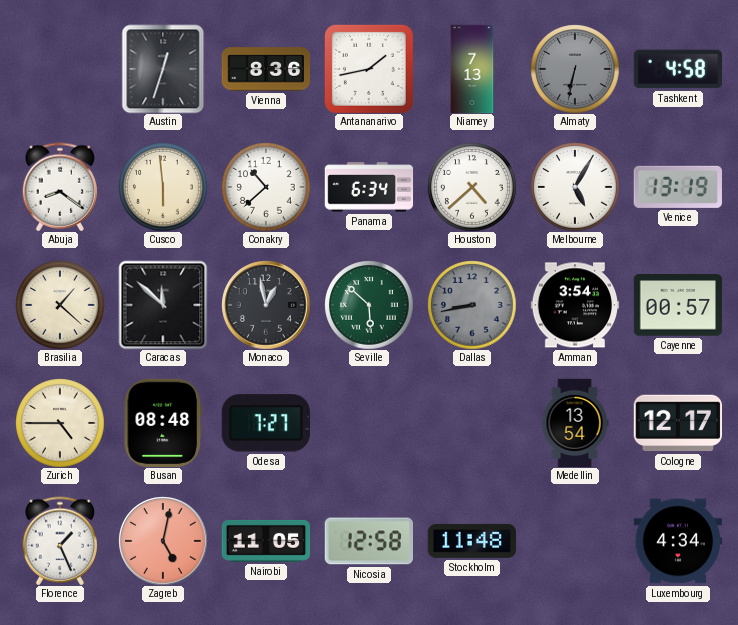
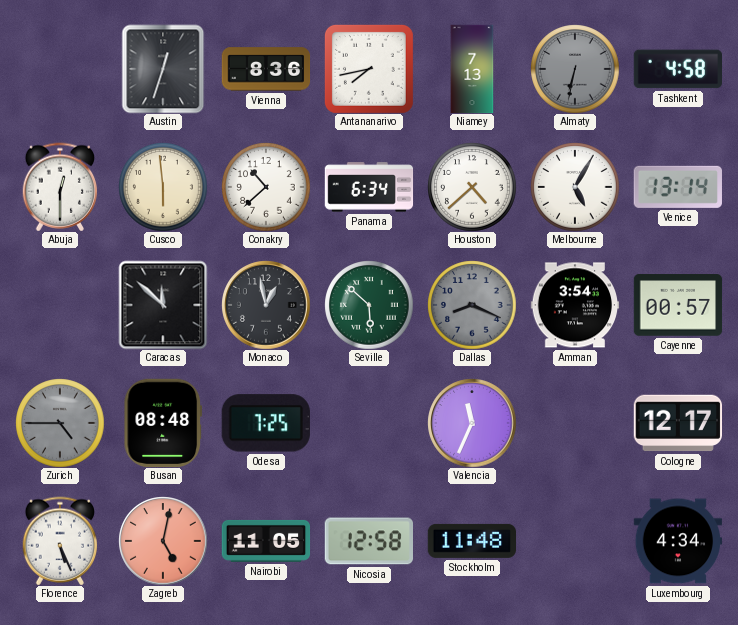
Antananarivo: 1:43 -> 7:43 (369, 69)
Abuja: 8:21 -> 12:30 (60, 187)
Venice: 13:19 -> 13:14 (678, 187)
Brasilia: 1:22 -> none (60, 305)
Dallas: 8:43 -> 8:19 (472, 305)
Zurich dial: cream -> grey (60, 423)
Odesa: 7:27 -> 7:25 (266, 423)
Valencia: none -> 11:34 (472, 423)
Medellin: 13:54 -> none (575, 423)
Florence: 1:26 -> 5:26 (60, 541)
